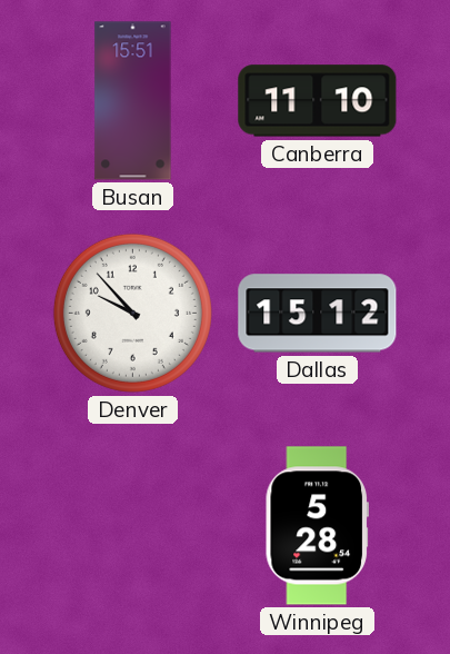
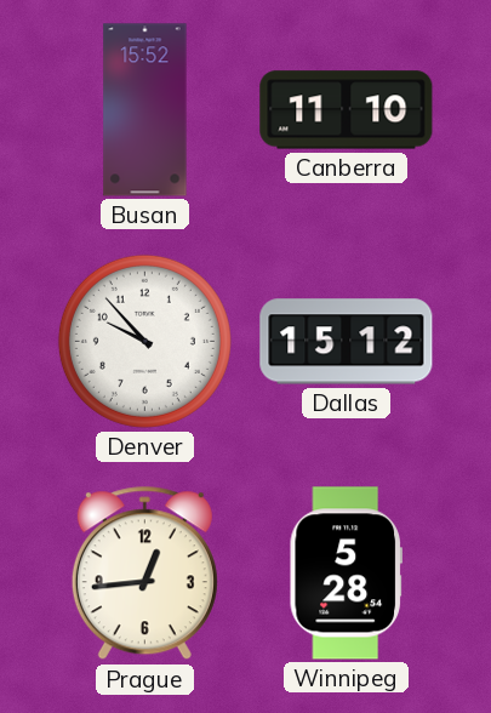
Busan: 15:51 -> 15:52 (145, 110)
Prague: none -> 12:44 (144, 574)
